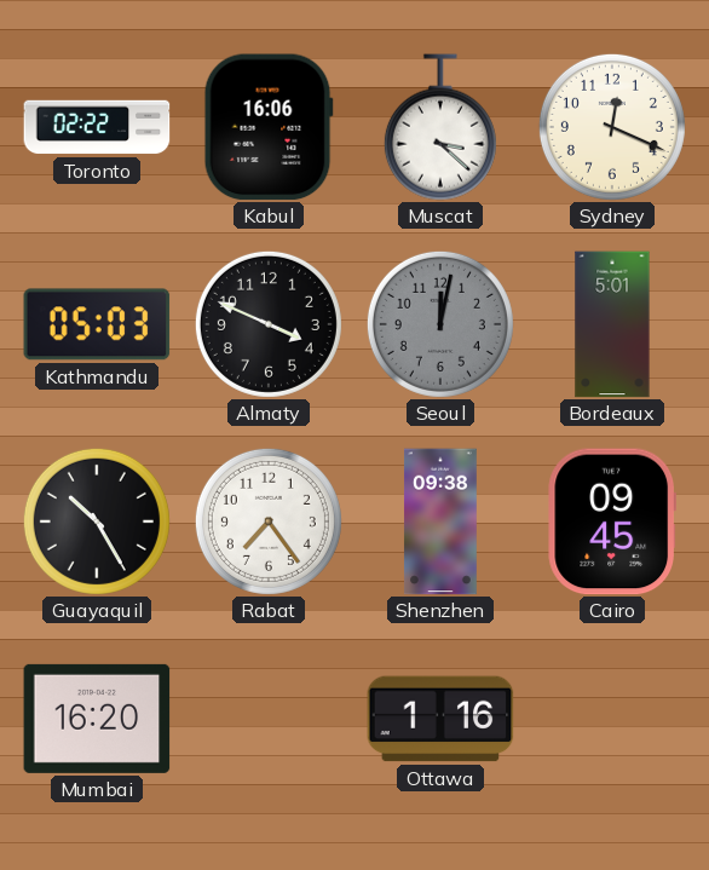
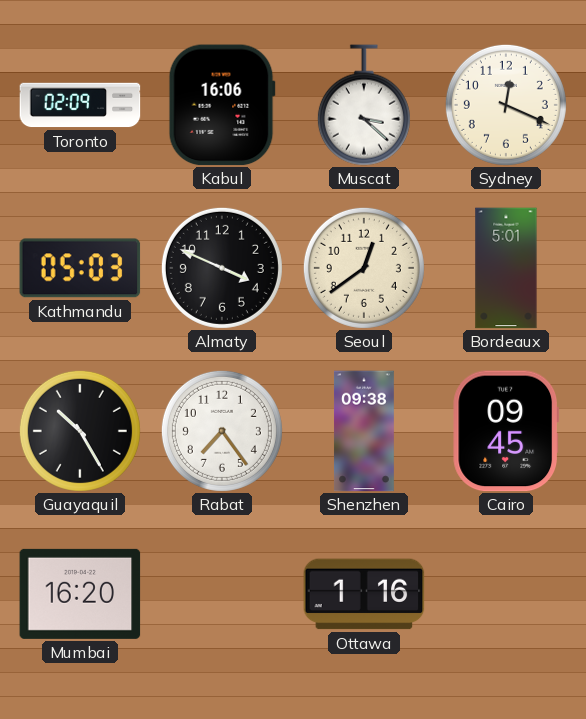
Toronto: 02:22 -> 02:09 (80, 105)
Seoul: 12:02 -> 12:39 (364, 268)
Seoul dial: grey -> cream (364, 268)
